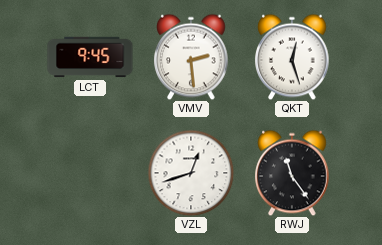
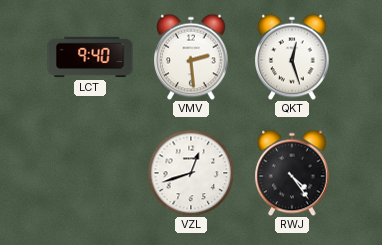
LCT: 9:45 -> 9:40 (90, 57)
RWJ: 11:24 -> 4:24 (292, 173)
